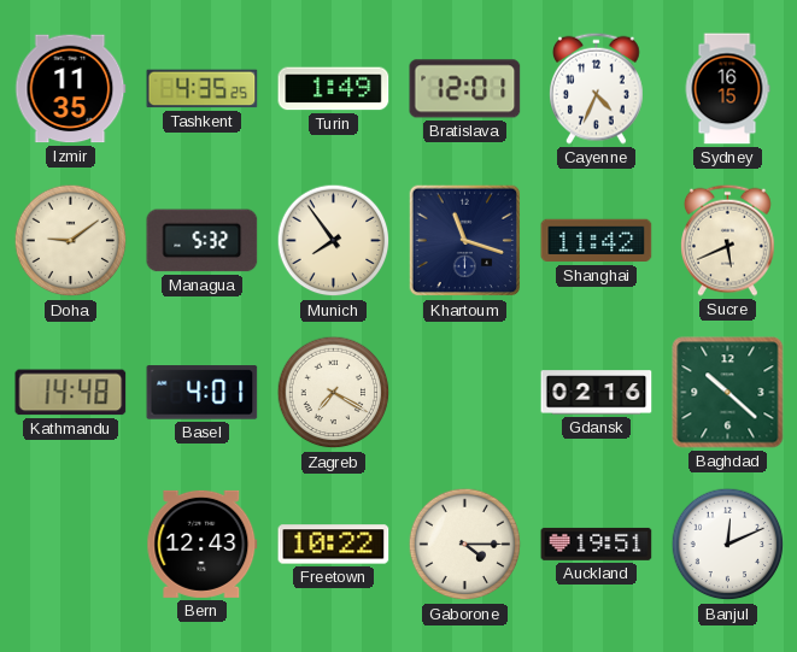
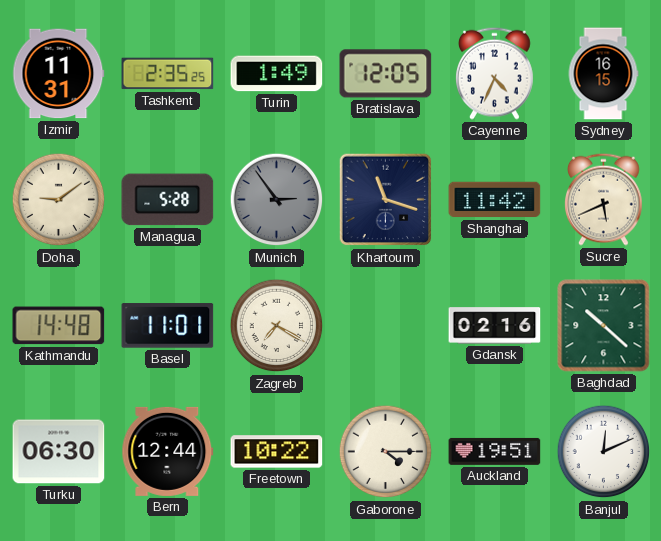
Izmir: 11:35 -> 11:31 (59, 74)
Tashkent: 4:35 -> 2:35 (168, 74)
Bratislava: 12:01 -> 12:05 (386, 74)
Managua: 5:32 -> 5:28 (168, 200)
Munich: 7:54 -> 2:54 (277, 200)
Munich dial: cream -> grey (277, 200)
Basel: 4:01 -> 11:01 (168, 326)
Turku: none -> 06:30 (59, 452)
Bern: 12:43 -> 12:44 (168, 451)
